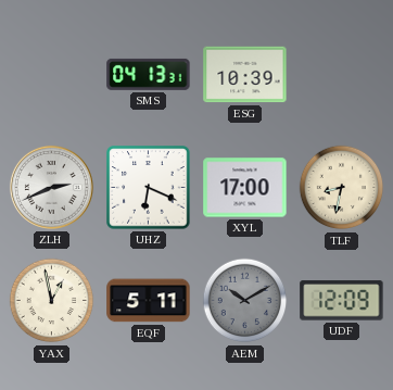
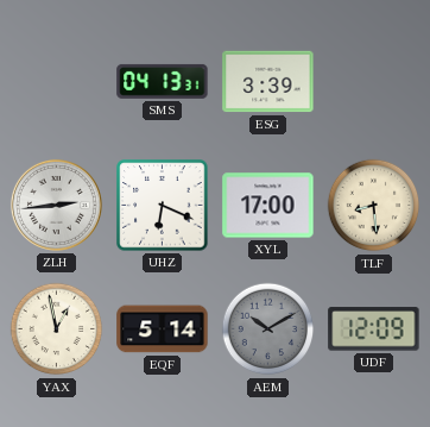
ESG: 10:39 -> 3:39 (268, 82)
ZLH: 2:41 -> 2:44 (56, 205)
TLF: 8:32 -> 8:29 (374, 206)
EQF: 5:11 -> 5:14 (163, 329)
